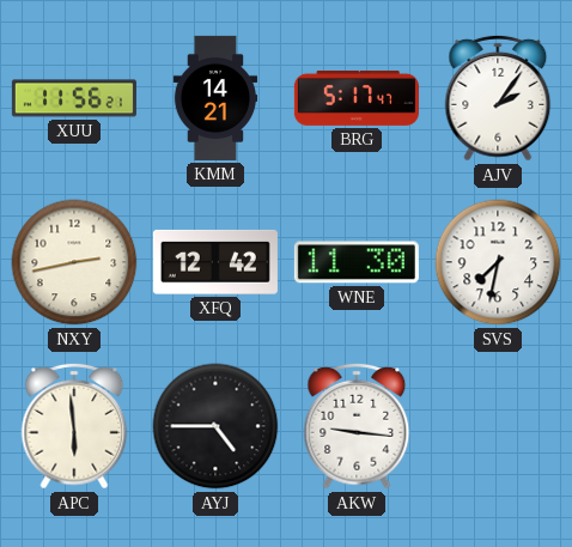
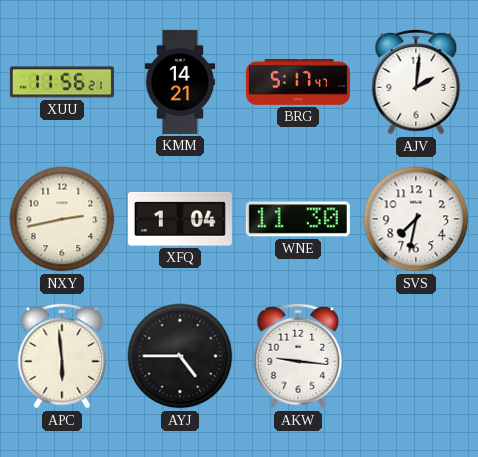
AJV: 2:06 -> 2:01 (416, 82)
XFQ: 12:42 -> 1:04 (180, 219)
